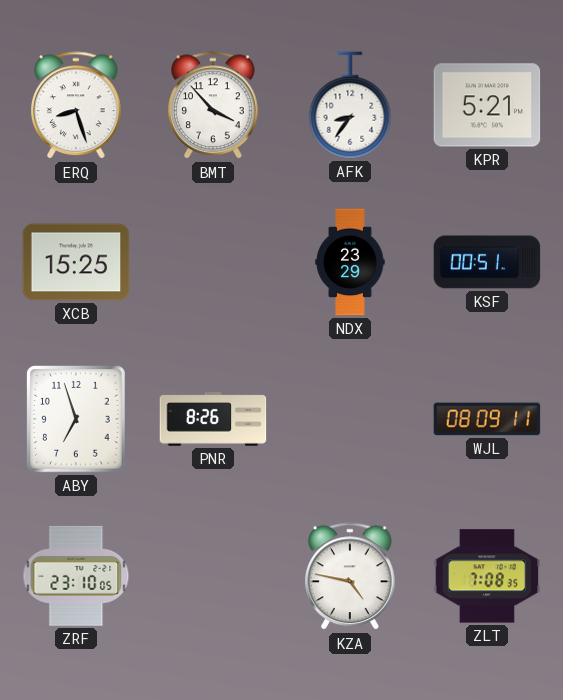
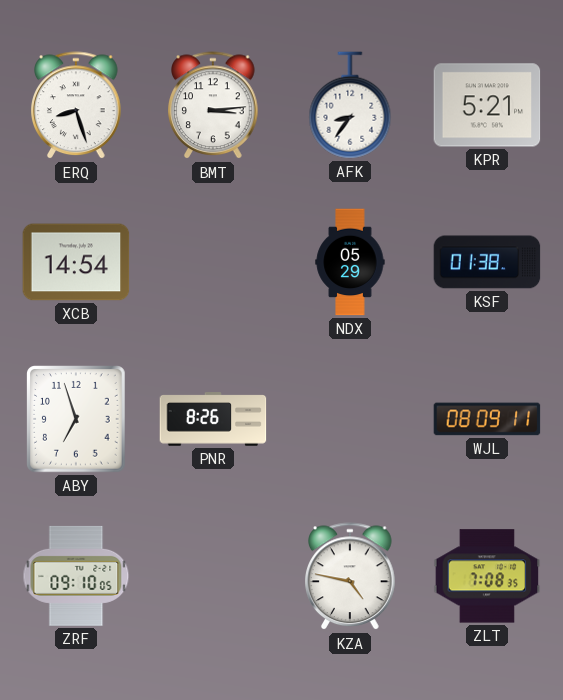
BMT: 3:53 -> 3:14 (214, 106)
XCB: 15:25 -> 14:54 (76, 262)
NDX: 23:29 -> 05:29 (350, 262)
KSF: 00:51 -> 01:38 (487, 262)
ZRF: 23:10 -> 09:10 (76, 576)
